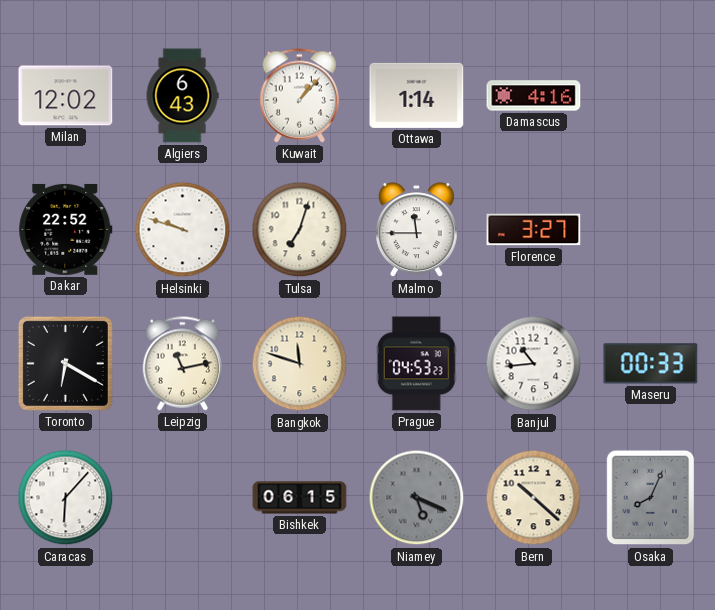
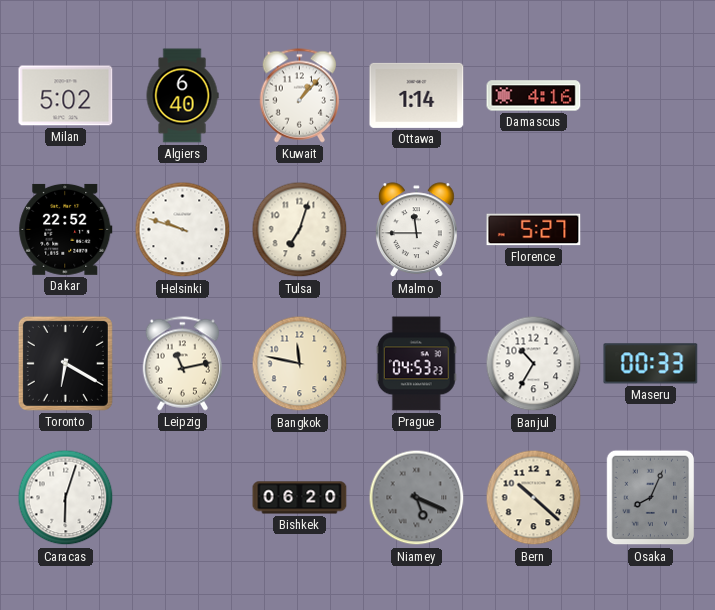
Milan: 12:02 -> 5:02 (66, 96)
Algiers: 6:43 -> 6:40 (182, 96)
Florence: 3:27 -> 5:27 (534, 230)
Bangkok: 11:48 -> 11:47 (300, 364)
Banjul: 10:44 -> 10:35 (534, 364)
Caracas: 6:07 -> 6:03 (66, 498)
Bishkek: 06:15 -> 06:20 (300, 498)
